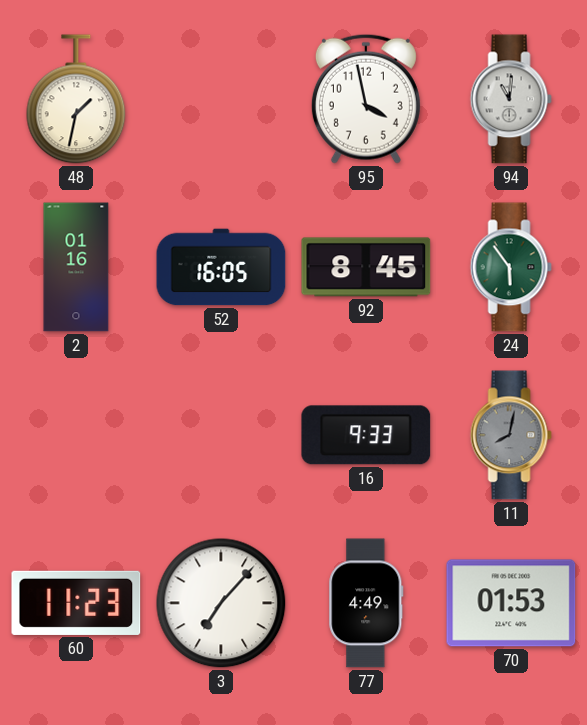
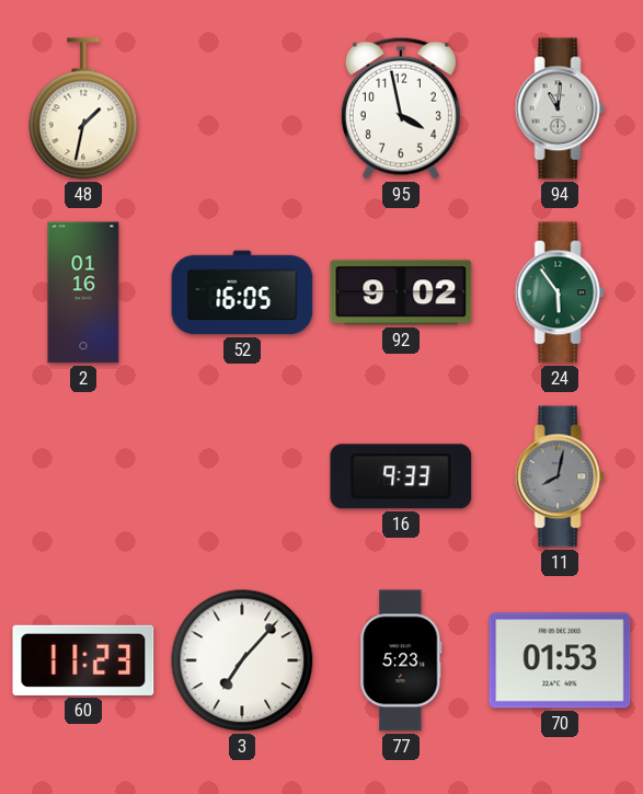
92: 8:45 -> 9:02 (401, 292)
77: 4:49 -> 5:23 (401, 660)
